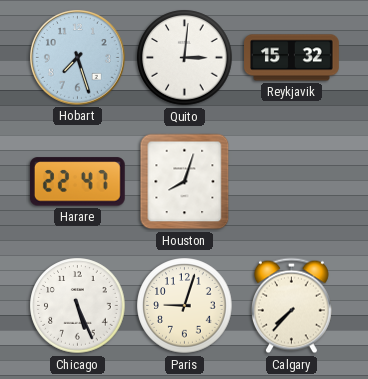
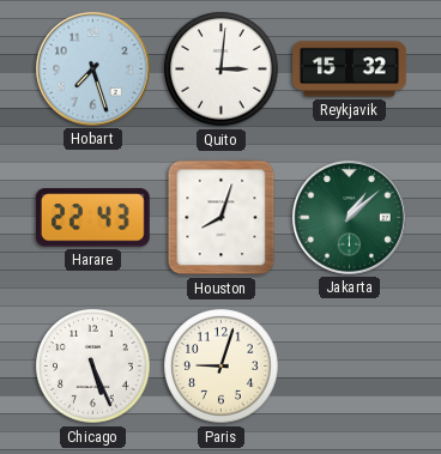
Harare: 22:47 -> 22:43 (92, 218)
Jakarta: none -> 1:08 (349, 217)
Calgary: 7:37 -> none (291, 306)
